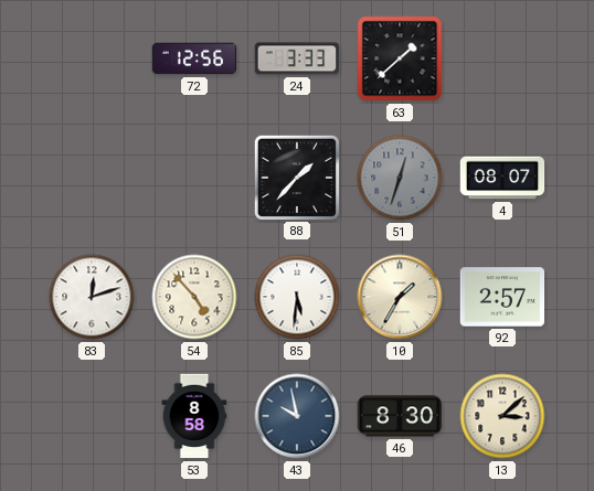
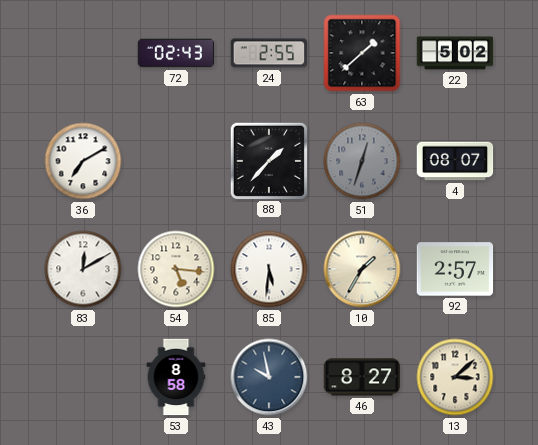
72: 12:56 -> 02:43 (176, 53)
24: 3:33 -> 2:55 (269, 53)
22: none -> 5:02 (455, 53)
36: none -> 7:10 (83, 161)
83: 12:12 -> 12:10 (83, 269)
54: 4:53 -> 5:16 (176, 269)
46: 8:30 -> 8:27 (362, 377)
